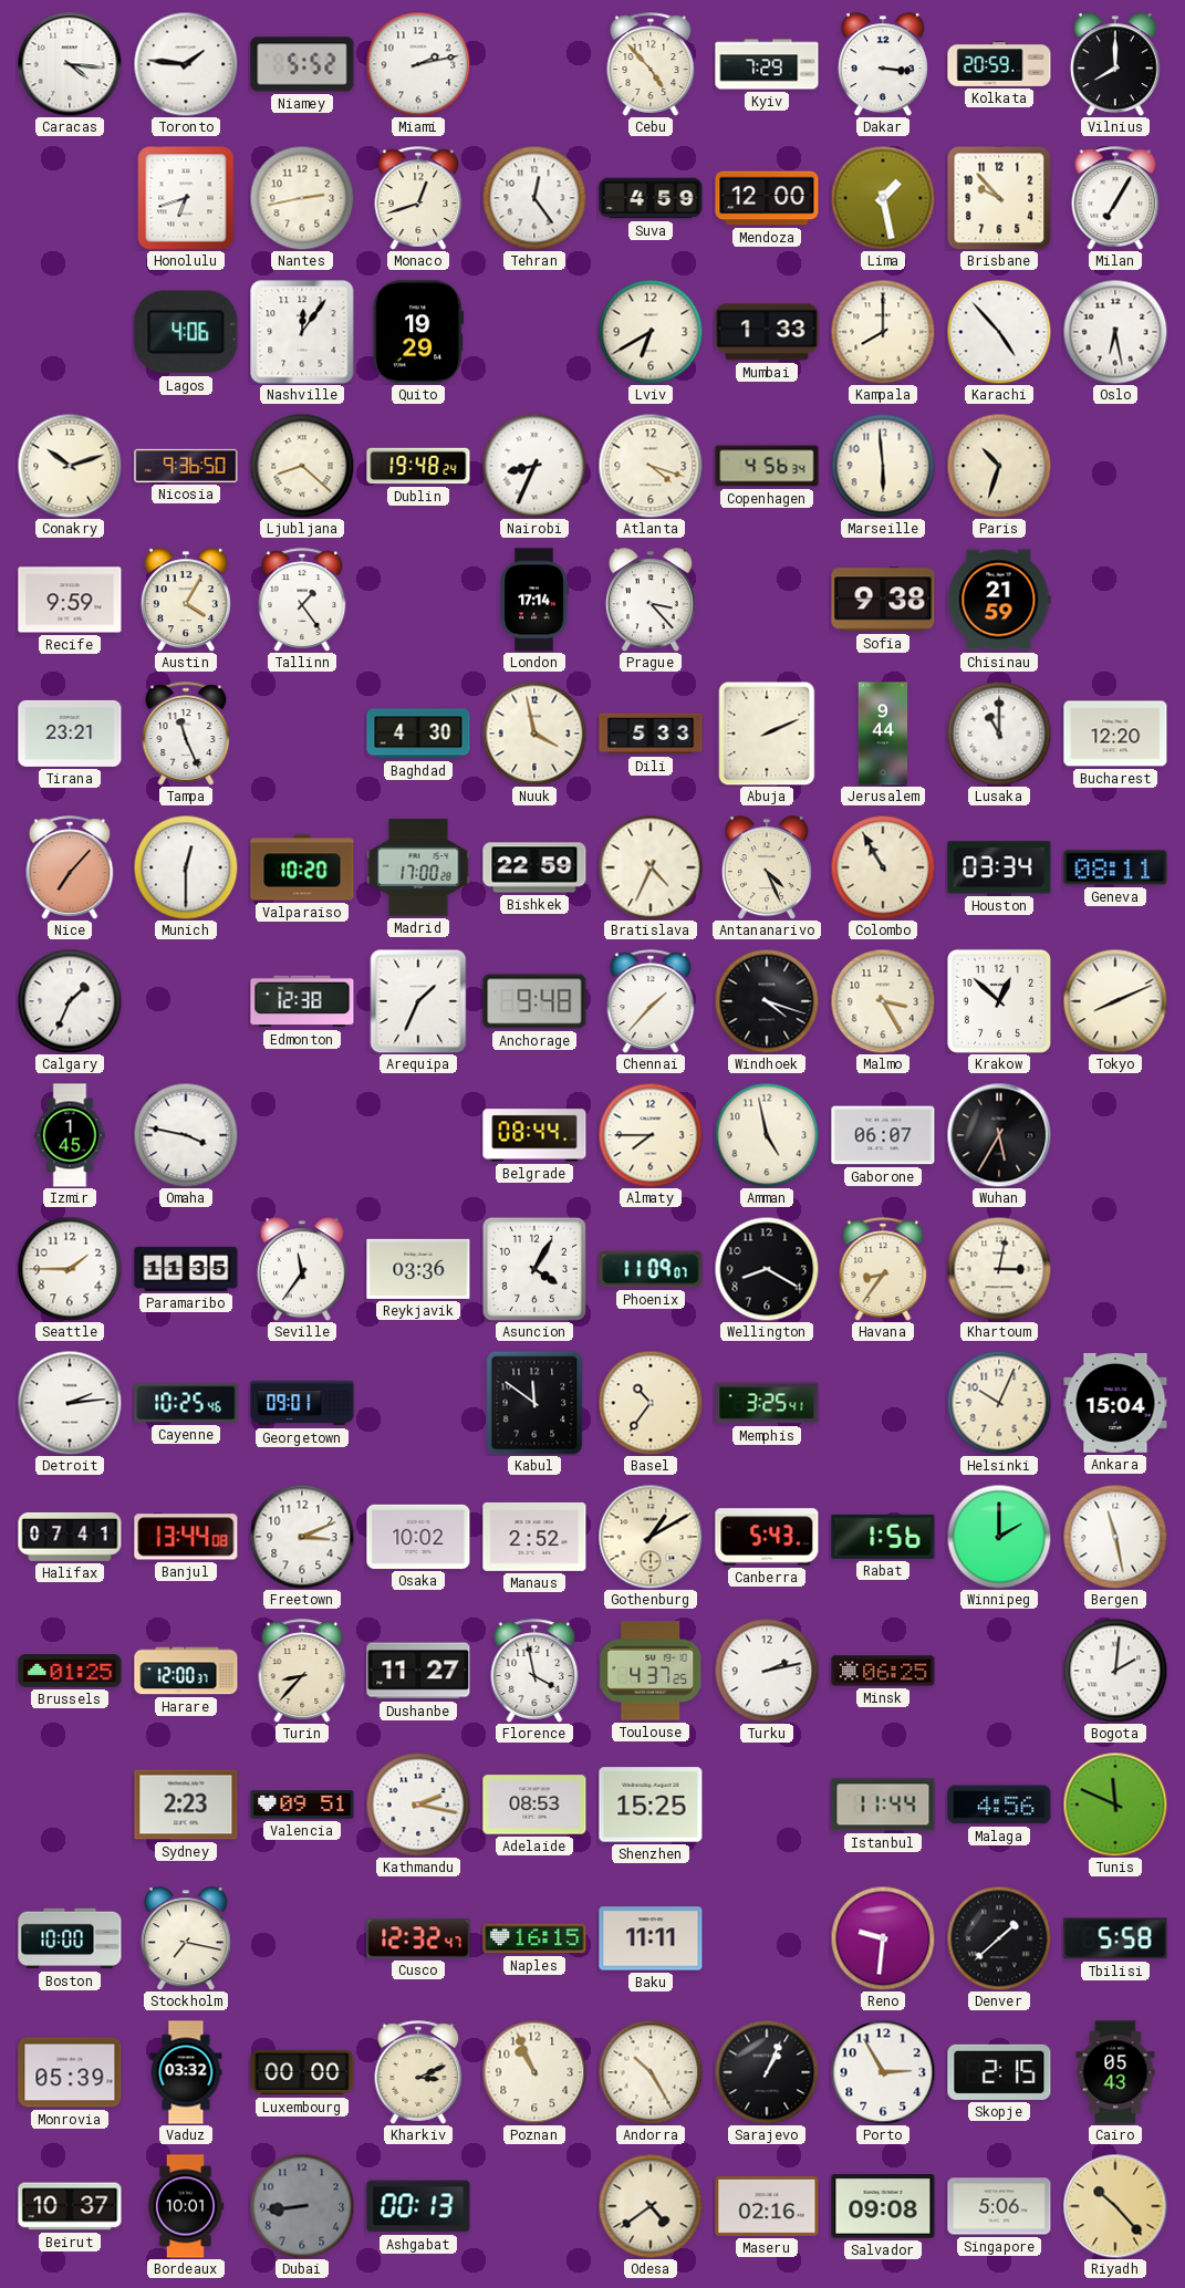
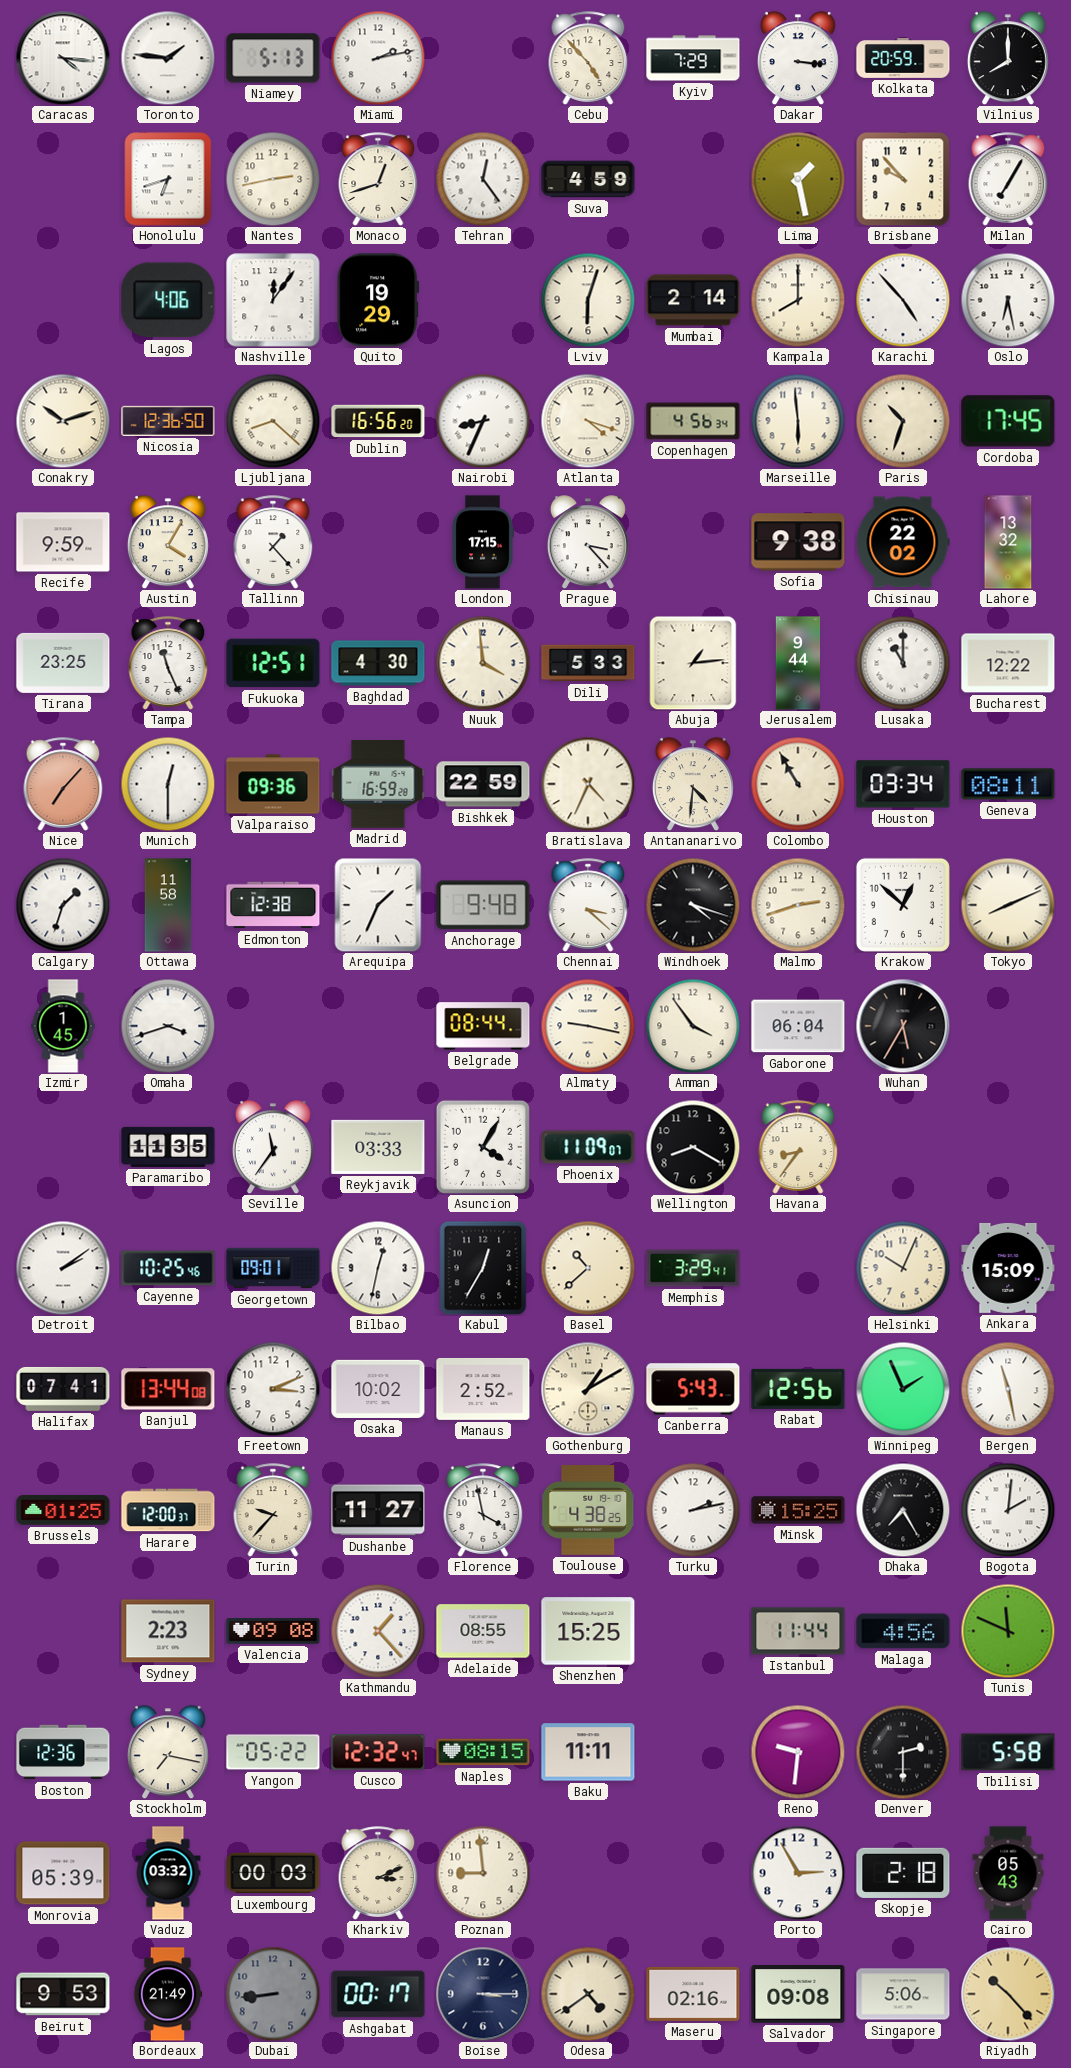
Niamey: 5:52 -> 5:13 (273, 58)
Mendoza: 12:00 -> none (767, 198)
Lviv: 6:40 -> 6:03 (588, 300)
Mumbai: 1:33 -> 2:14 (693, 300)
Nicosia: 9:36 -> 12:36 (168, 421)
Dublin: 19:48 -> 16:56 (378, 421)
Cordoba: none -> 17:45 (1008, 421)
Tallinn: 1:24 -> 1:23 (273, 542)
London: 17:14 -> 17:15 (483, 542)
Chisinau: 21:59 -> 22:02 (903, 542)
Lahore: none -> 13:32 (1008, 542)
Tirana: 23:21 -> 23:25 (63, 663)
Fukuoka: none -> 12:51 (273, 663)
Nuuk: 3:58 -> 3:59 (483, 663)
Abuja: 2:11 -> 1:14 (693, 663)
Bucharest: 12:20 -> 12:22 (1008, 663)
Valparaiso: 10:20 -> 09:36 (273, 784)
Madrid: 17:00 -> 16:59 (378, 784)
Antananarivo: 4:26 -> 4:31 (693, 784)
Calgary: 1:34 -> 1:33 (63, 905)
Ottawa: none -> 11:58 (168, 905)
Chennai: 1:37 -> 3:22 (588, 905)
Malmo: 3:25 -> 2:42 (798, 905)
Omaha: 3:47 -> 3:42 (168, 1026)
Almaty: 7:45 -> 9:17 (588, 1026)
Amman: 4:58 -> 3:54 (693, 1026)
Gaborone: 06:07 -> 06:04 (798, 1026)
Seattle: 1:45 -> none (70, 1269)
Reykjavik: 03:36 -> 03:33 (378, 1147)
Khartoum: 3:02 -> none (999, 1269)
Detroit: 2:14 -> 2:09 (63, 1268)
Bilbao: none -> 12:32 (378, 1268)
Kabul: 11:51 -> 12:35 (483, 1268)
Basel: 10:36 -> 10:38 (588, 1268)
Memphis: 3:25 -> 3:29 (693, 1268)
Ankara: 15:04 -> 15:09 (1008, 1268)
Rabat: 1:56 -> 12:56 (798, 1389)
Winnipeg: 2:00 -> 1:56 (903, 1389)
Turin: 8:37 -> 9:37 (273, 1510)
Toulouse: 4:37 -> 4:38 (588, 1511)
Minsk: 06:25 -> 15:25 (798, 1510)
Dhaka: none -> 7:25 (903, 1510)
Valencia: 09:51 -> 09:08 (273, 1631)
Kathmandu: 2:17 -> 1:23 (378, 1631)
Adelaide: 08:53 -> 08:55 (483, 1631)
Boston: 10:00 -> 12:36 (63, 1752)
Yangon: none -> 05:22 (273, 1752)
Naples: 16:15 -> 08:15 (483, 1752)
Denver: 1:38 -> 2:30 (903, 1752)
Luxembourg: 00:00 -> 00:03 (273, 1873)
Poznan: 10:56 -> 8:59 (483, 1873)
Andorra: 10:25 -> none (651, 2072)
Sarajevo: 1:04 -> none (767, 2072)
Skopje: 2:15 -> 2:18 (903, 1873)
Beirut: 10:37 -> 9:53 (63, 1994)
Bordeaux: 10:01 -> 21:49 (168, 1994)
Ashgabat: 00:13 -> 00:17 (378, 1994)
Boise: none -> 3:15 (483, 1994)
